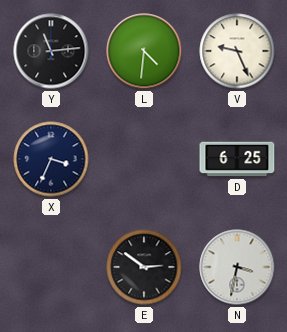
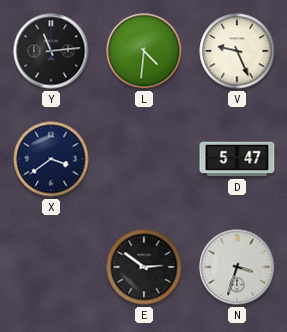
X: 3:34 -> 3:39 (51, 159)
D: 6:25 -> 5:47 (237, 159)
N: 3:32 -> 3:33 (237, 267)
